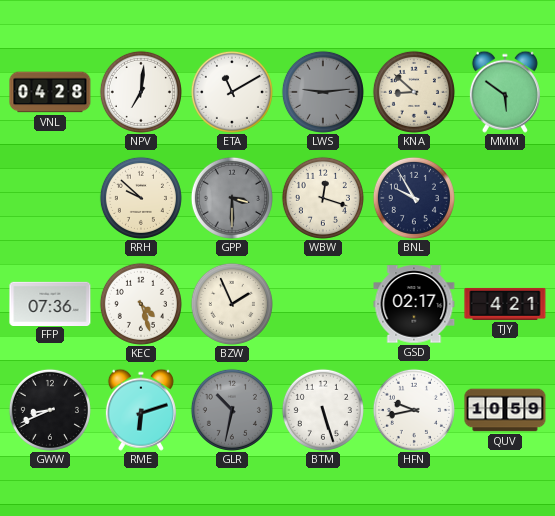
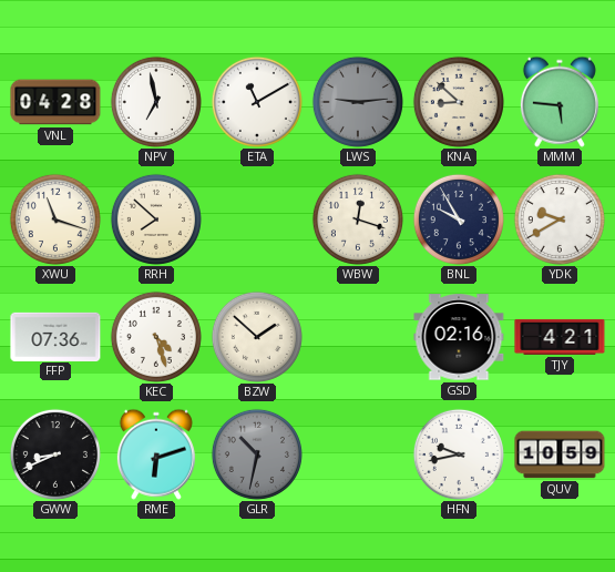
NPV: 7:01 -> 6:58 (156, 102)
MMM: 5:51 -> 5:46 (560, 102)
XWU: none -> 11:18 (55, 219)
RRH: 9:52 -> 7:52 (156, 219)
GPP: 3:30 -> none (232, 198)
YDK: none -> 9:40 (560, 219)
BZW: 1:56 -> 1:52 (257, 337)
GSD: 02:17 -> 02:16 (459, 337)
BTM: 5:27 -> none (323, 410)
